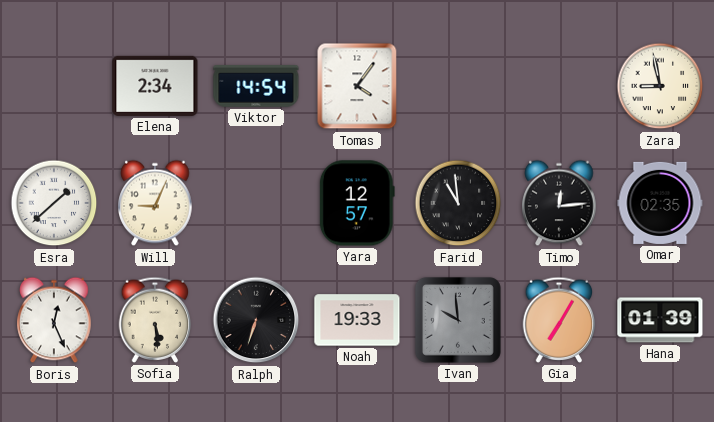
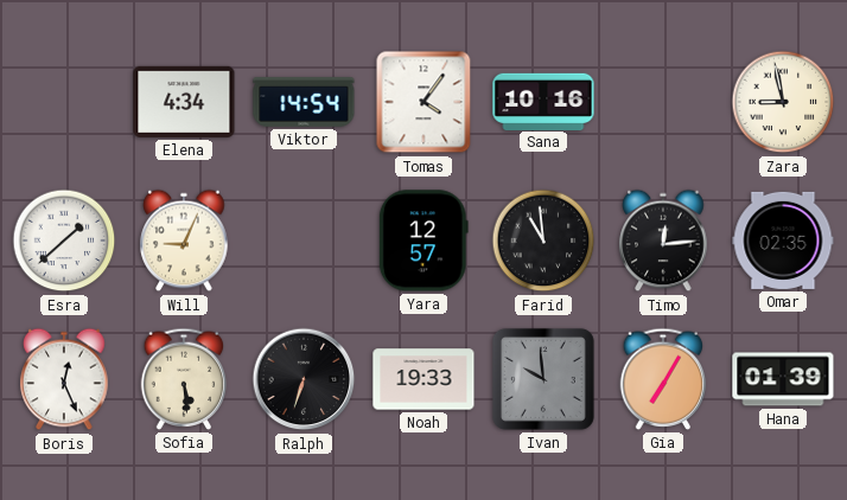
Elena: 2:34 -> 4:34 (184, 102)
Sana: none -> 10:16 (543, 101)
